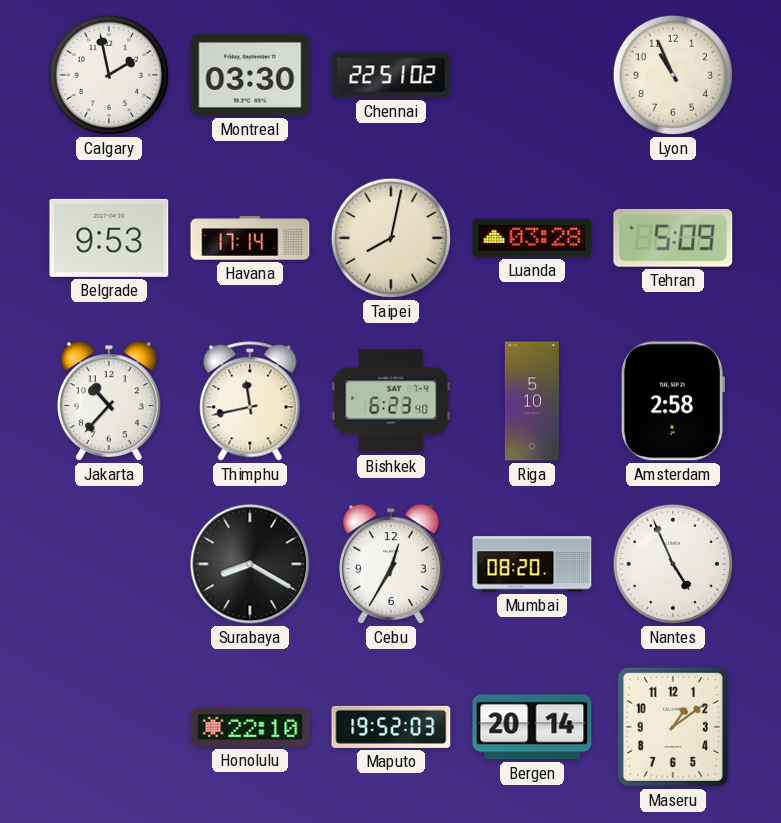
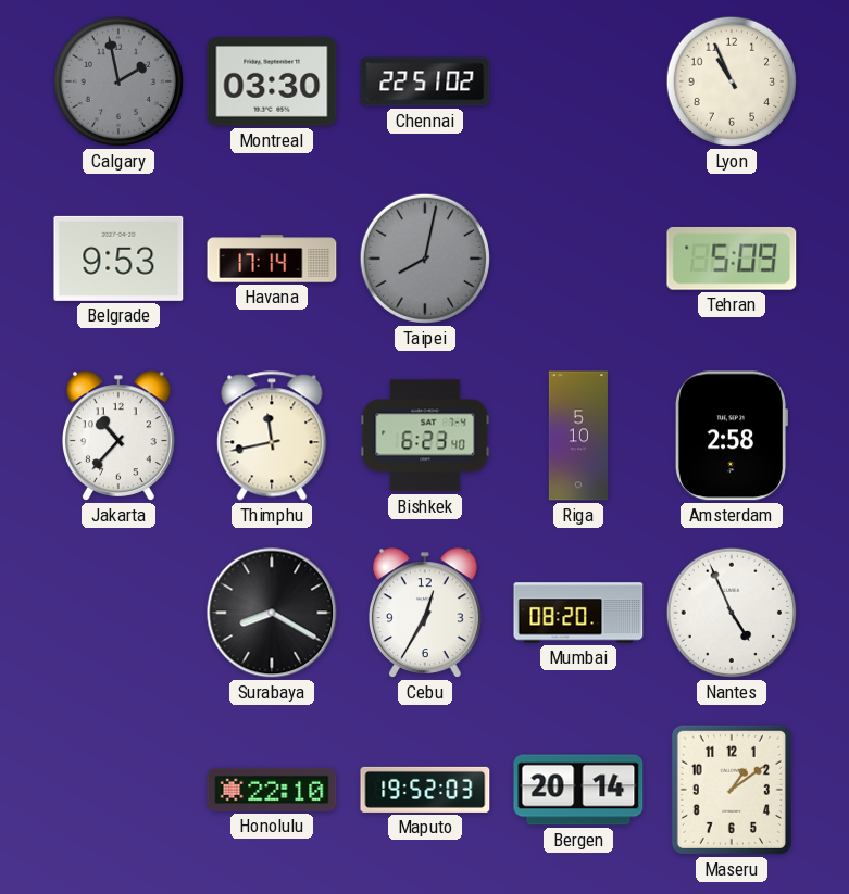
Calgary dial: white -> grey (118, 81)
Taipei dial: cream -> grey (425, 259)
Luanda: 03:28 -> none (532, 238)
